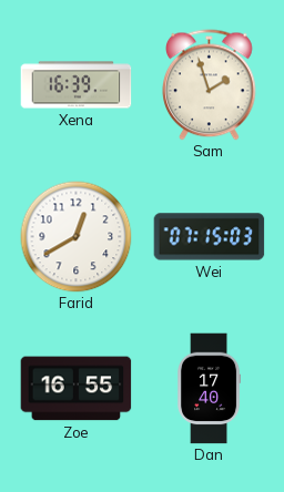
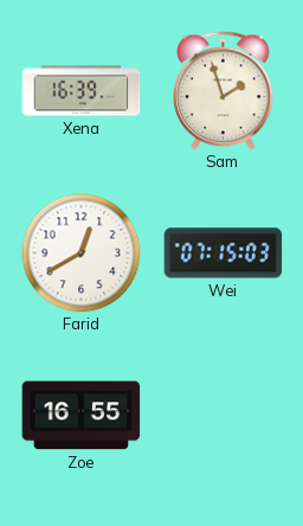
Dan: 17:40 -> none (209, 389)
